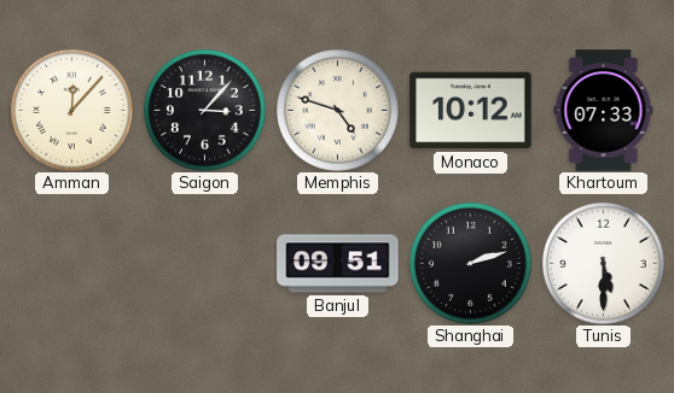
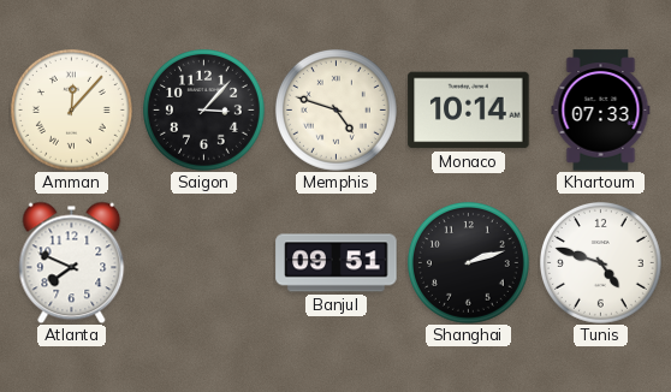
Monaco: 10:12 -> 10:14 (469, 111)
Atlanta: none -> 7:49 (72, 262)
Tunis: 5:30 -> 4:48 (600, 262)
